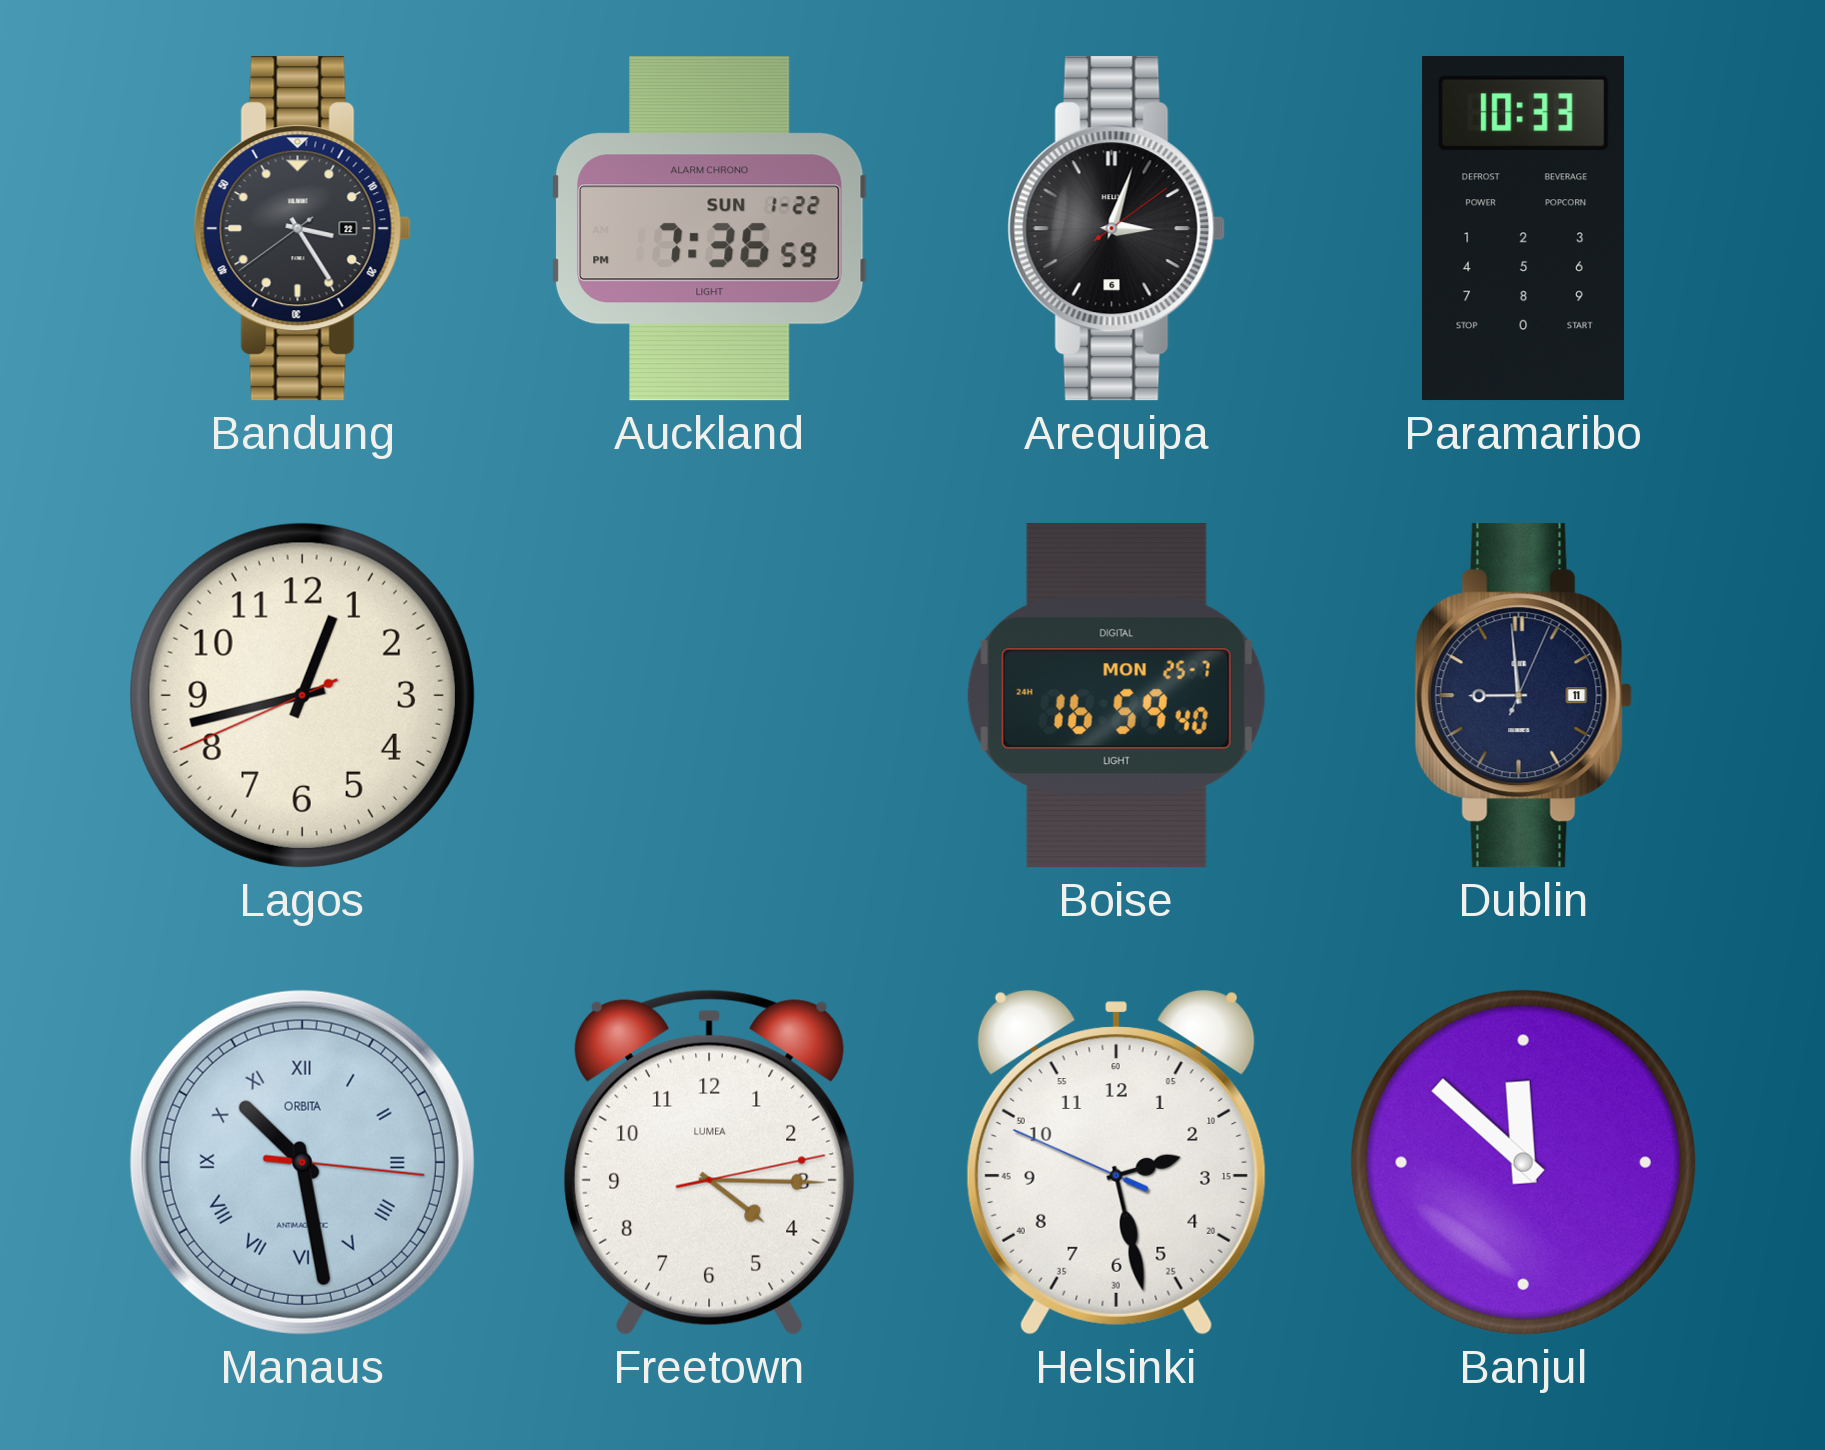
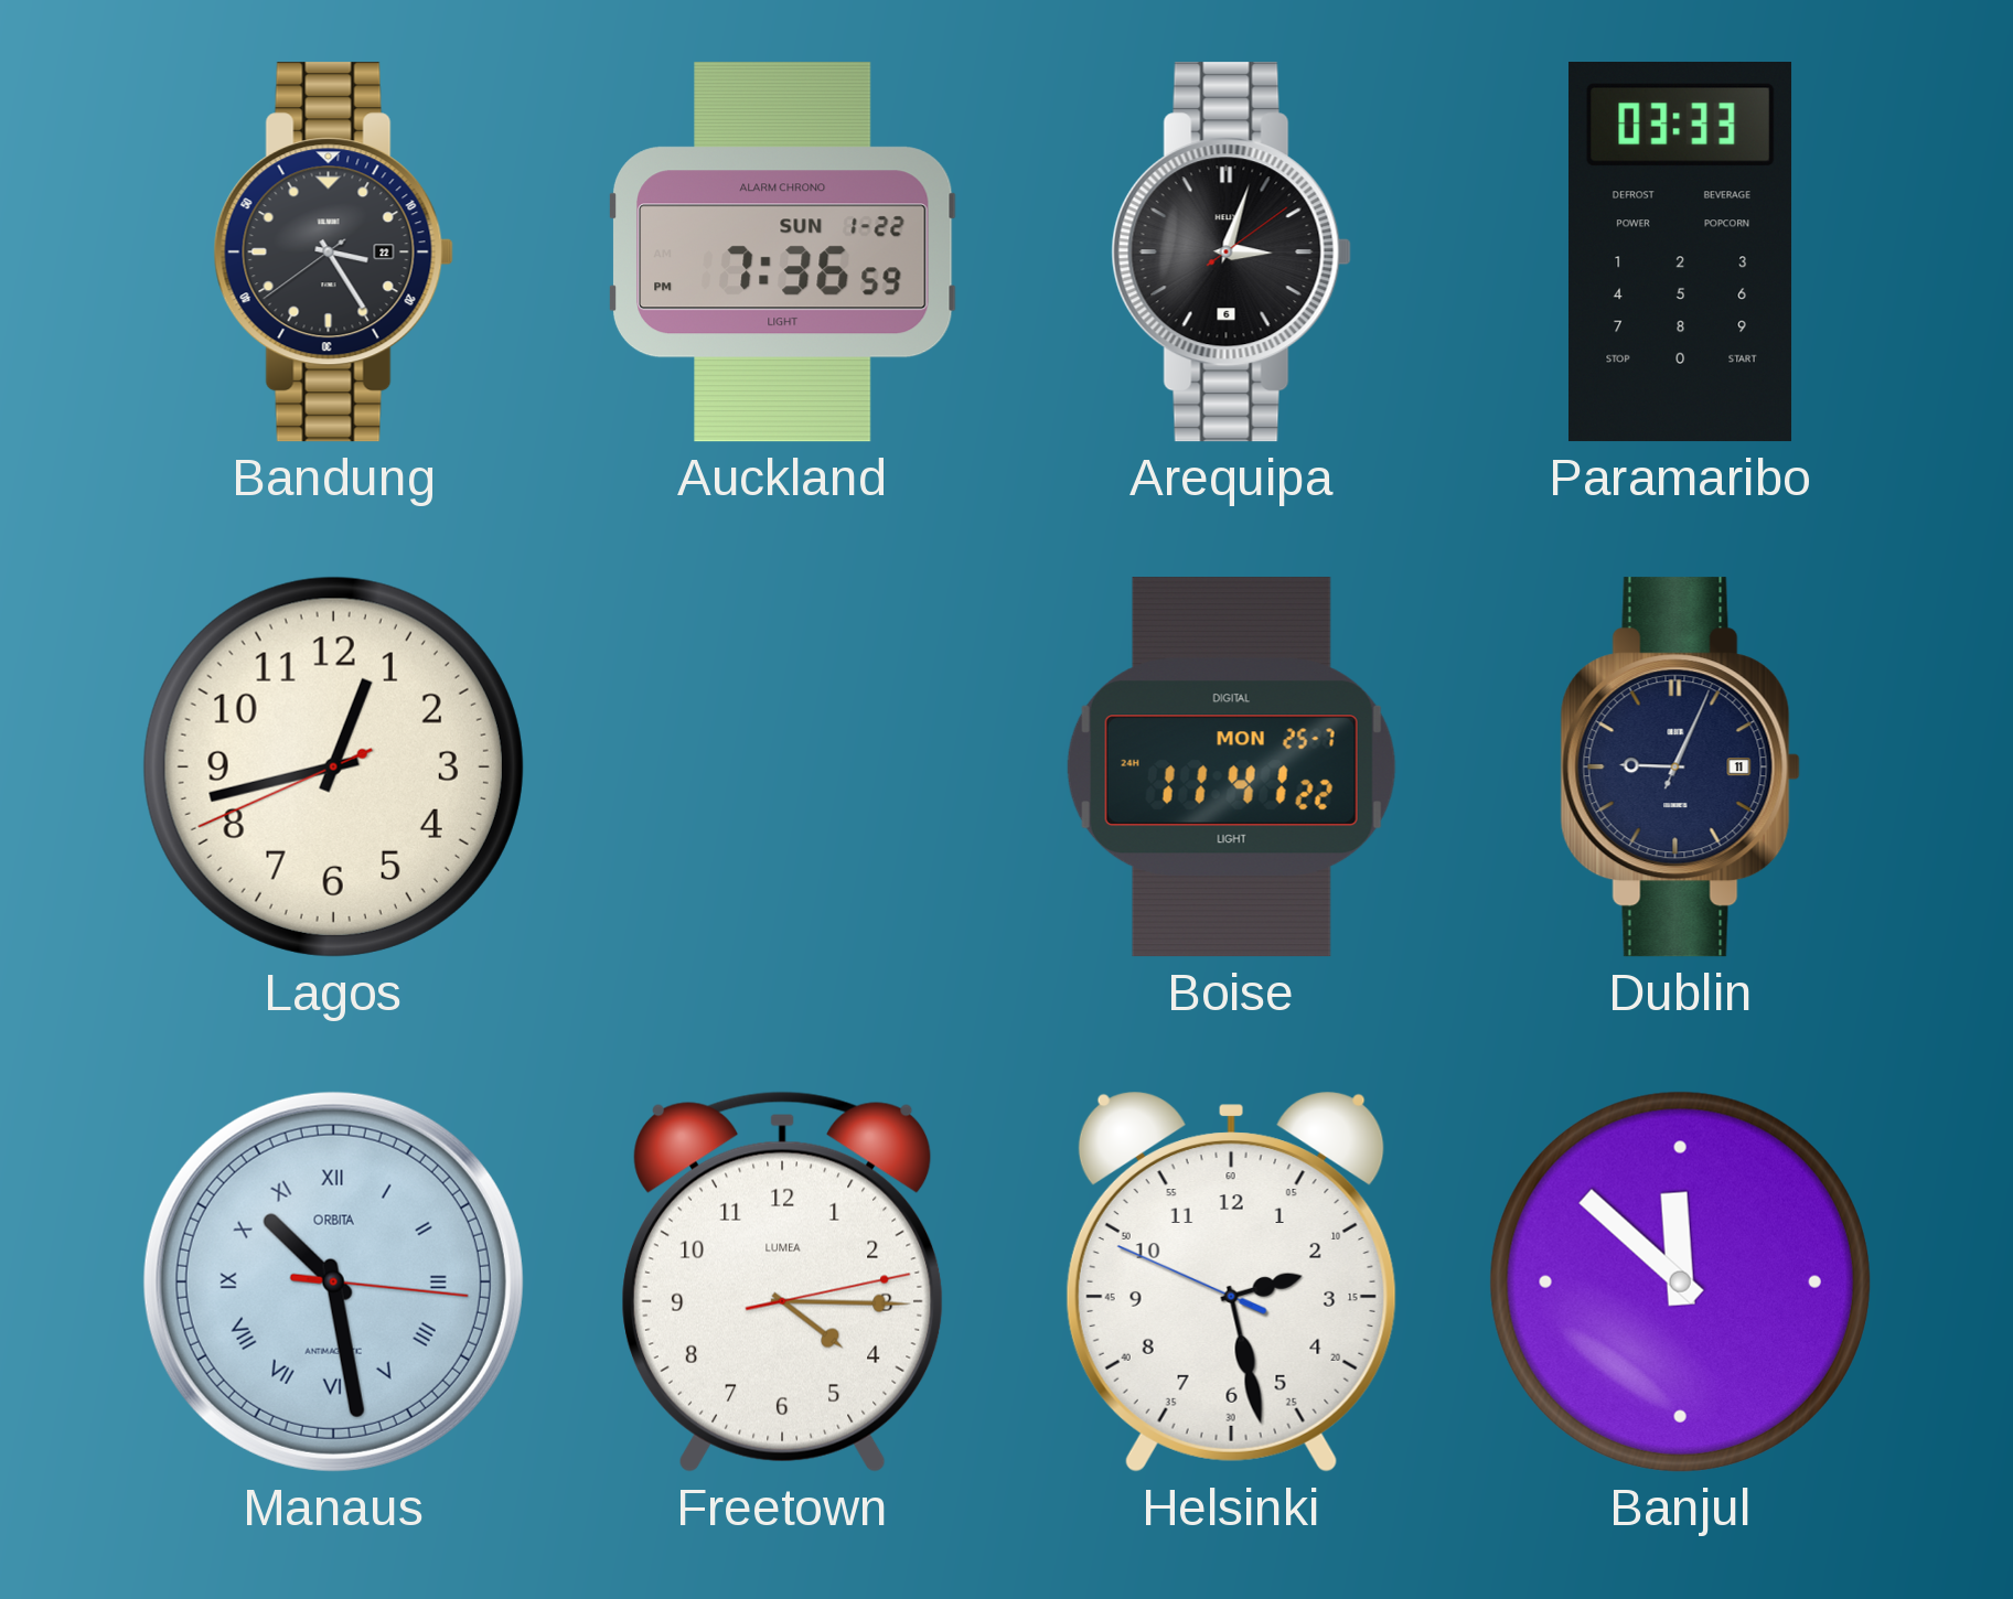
Paramaribo: 10:33 -> 03:33 (1681, 253)
Boise: 16:59 -> 11:41 (1231, 768)
Dublin: 8:59 -> 9:04 (1680, 768)
